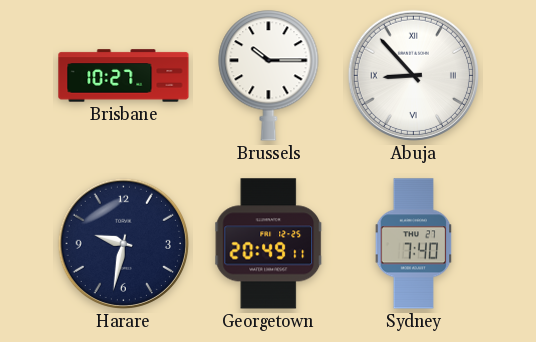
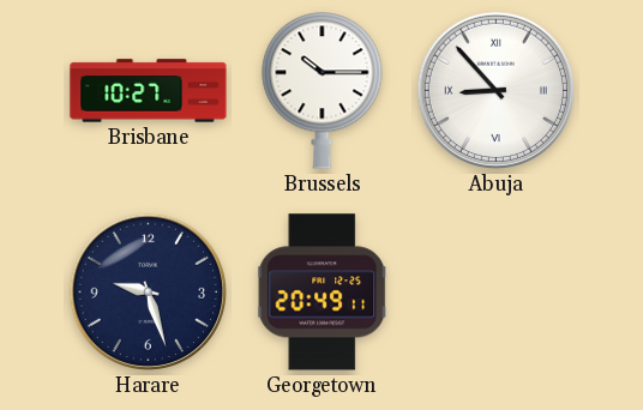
Harare: 9:32 -> 9:27 (148, 291)
Sydney: 7:40 -> none (414, 244)
